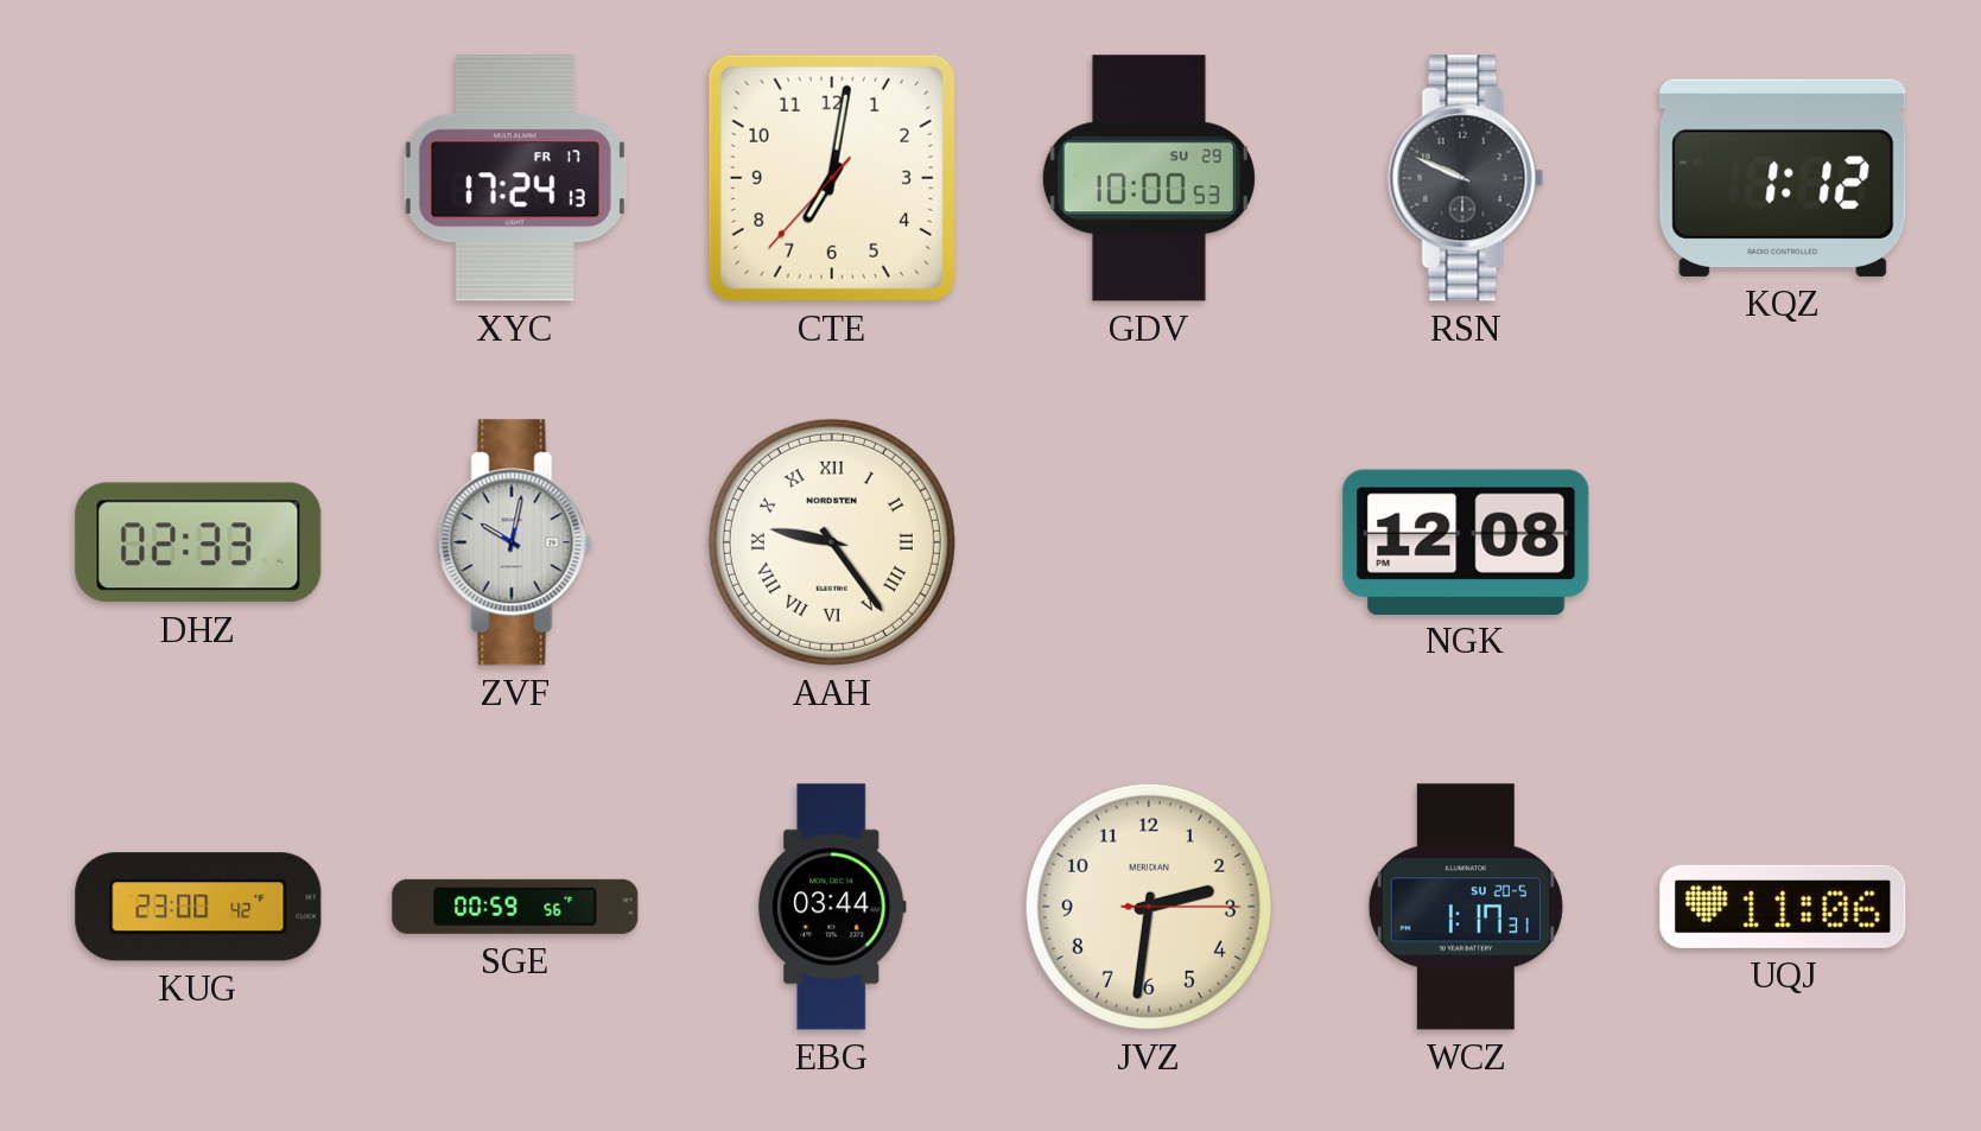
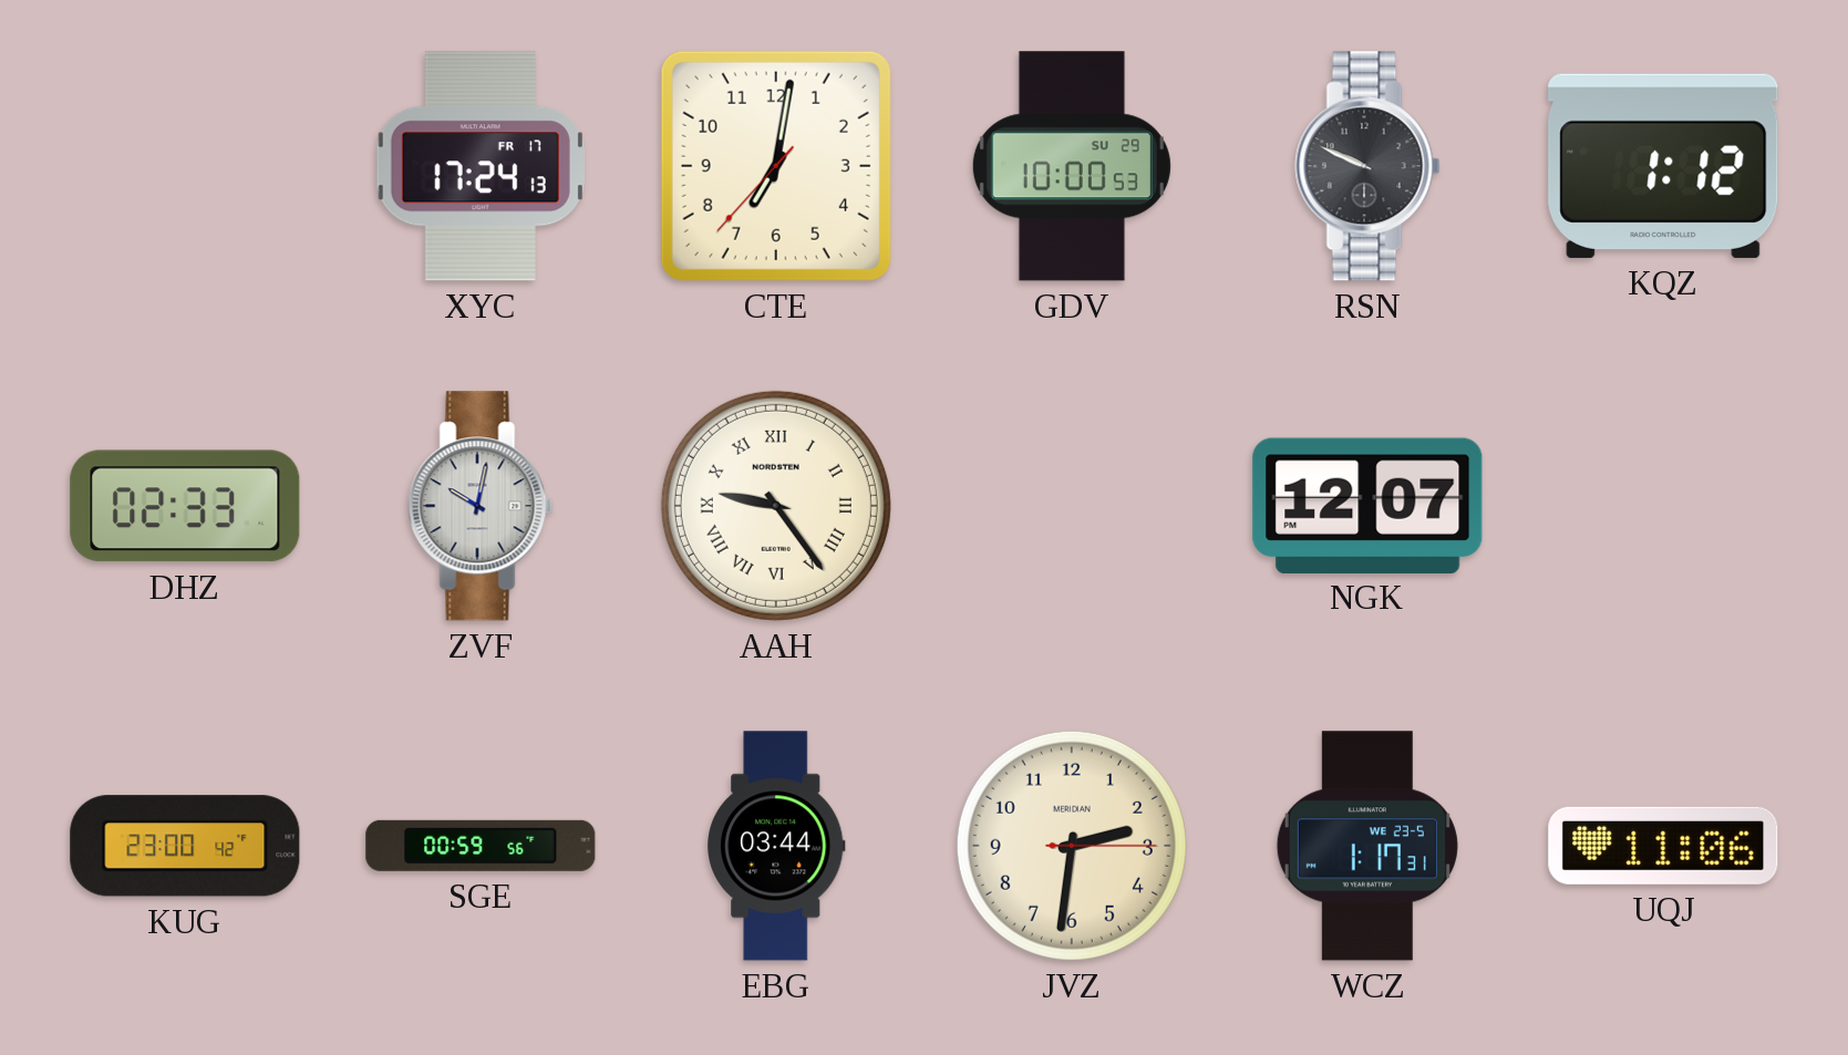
NGK: 12:08 -> 12:07 (1367, 505)
WCZ date: SU 20-5 -> WE 23-5 (1367, 846)
